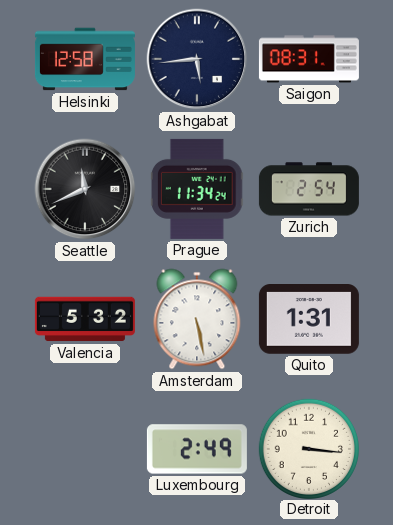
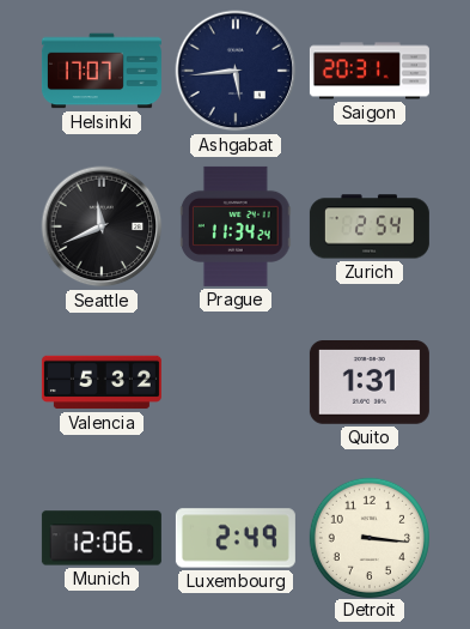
Helsinki: 12:58 -> 17:07 (102, 71)
Saigon: 08:31 -> 20:31 (370, 71)
Amsterdam: 5:28 -> none (197, 319)
Munich: none -> 12:06 (102, 538)
